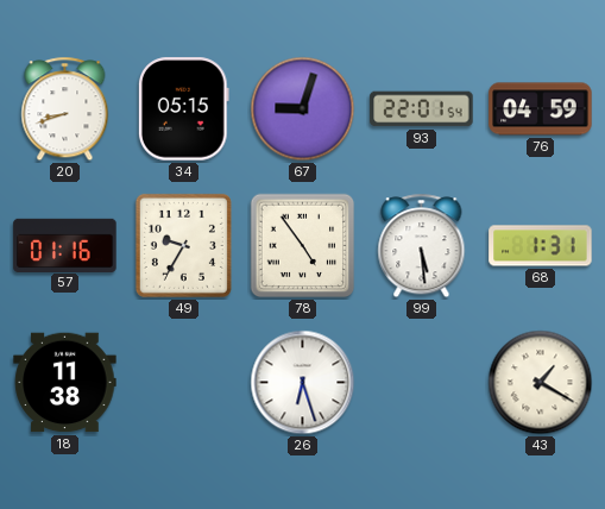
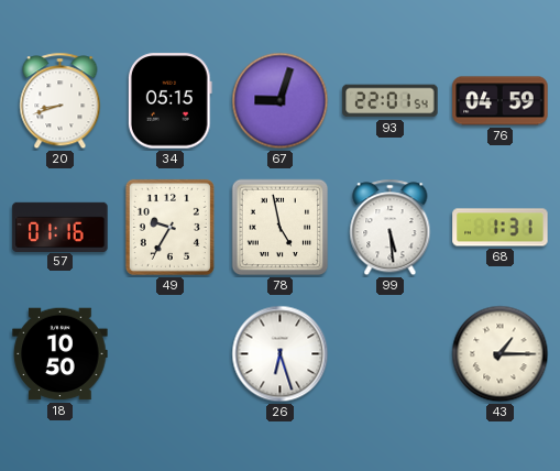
78: 4:54 -> 4:58 (281, 228)
18: 11:38 -> 10:50 (61, 354)
43: 1:20 -> 1:15 (501, 354)
